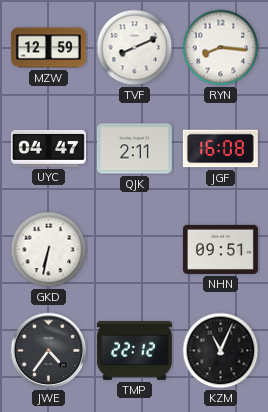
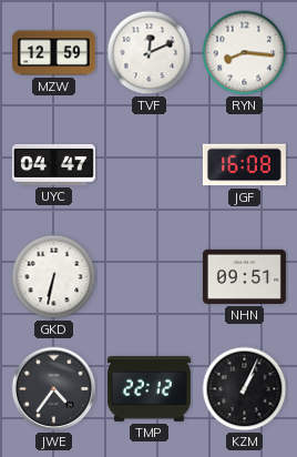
TVF: 8:11 -> 12:11 (150, 53)
QJK: 2:11 -> none (134, 149)
KZM: 11:04 -> 1:04 (245, 389)
